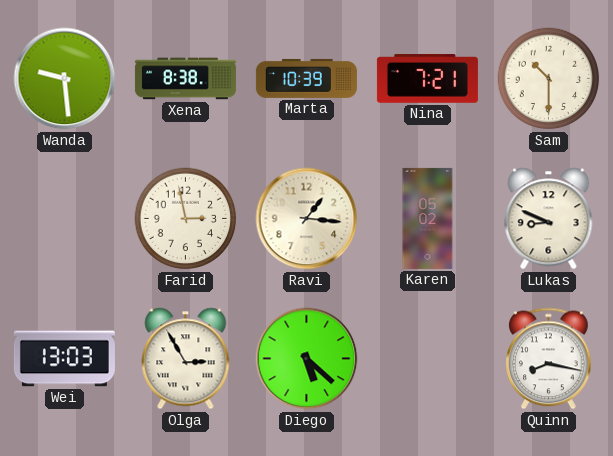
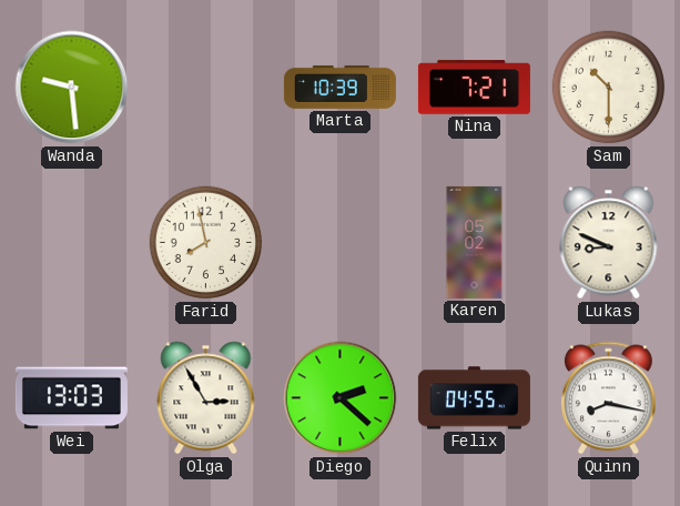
Xena: 8:38 -> none (185, 79)
Farid: 2:58 -> 7:58 (206, 243)
Ravi: 1:16 -> none (307, 219)
Diego: 5:22 -> 2:22 (341, 398)
Felix: none -> 04:55 (474, 398)
